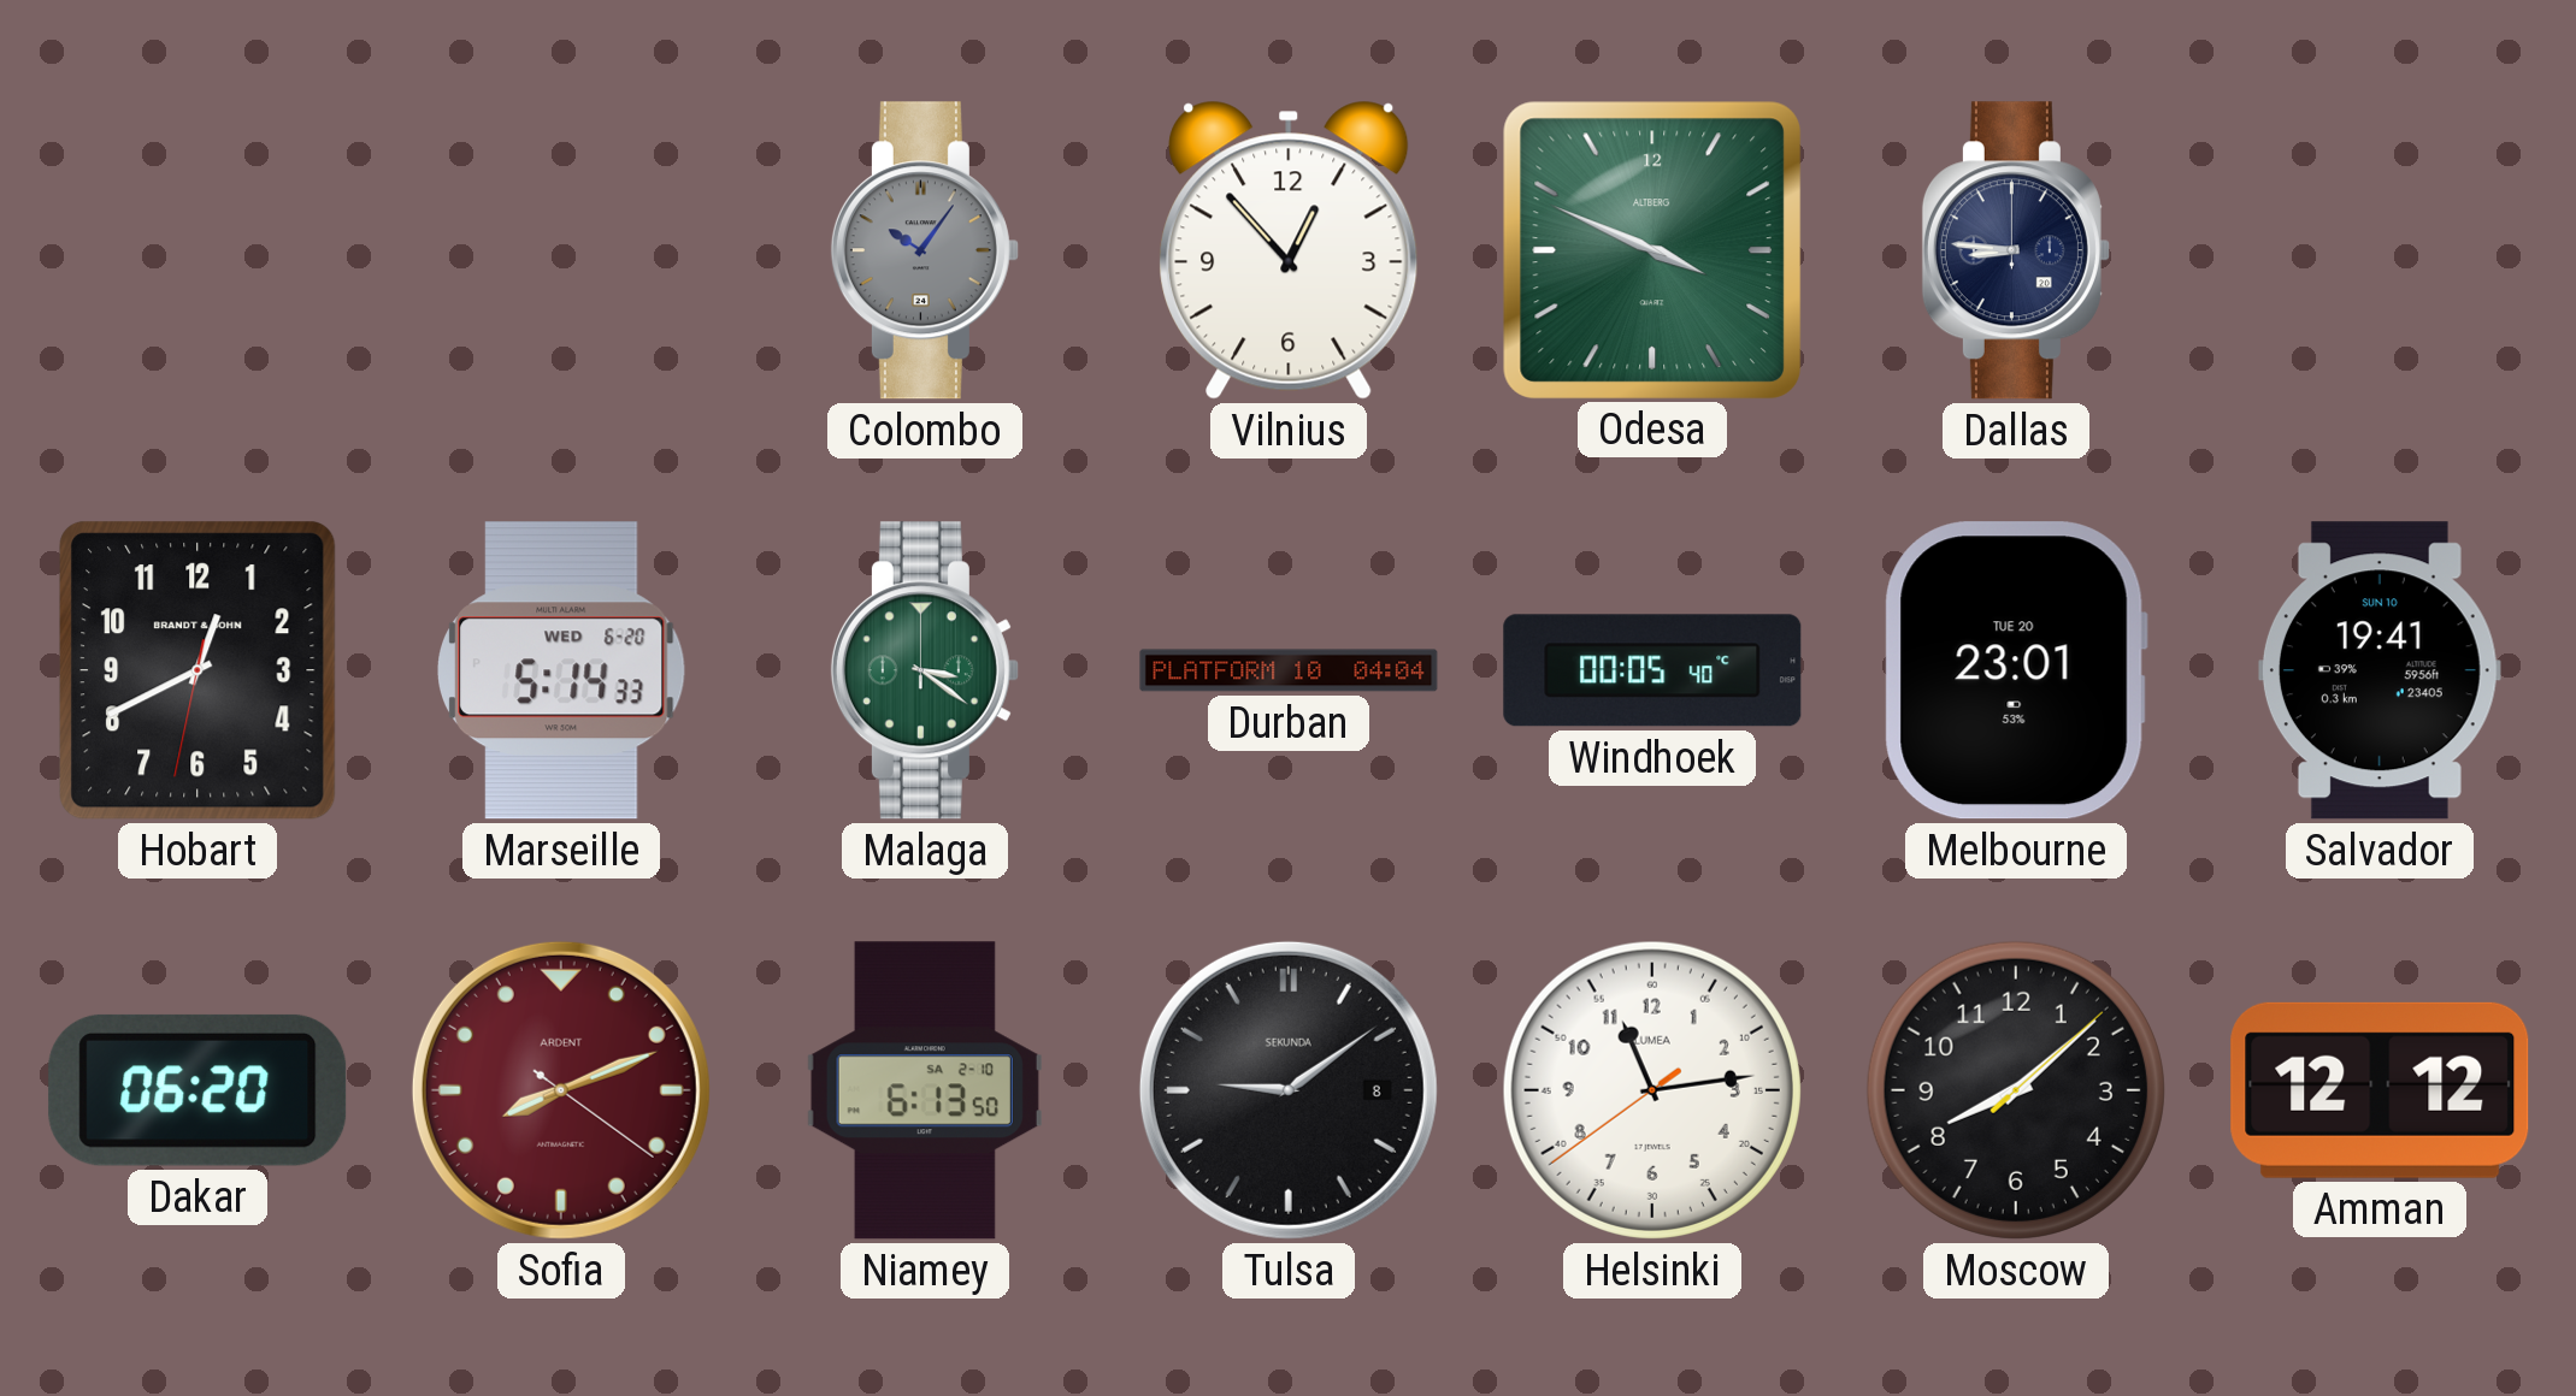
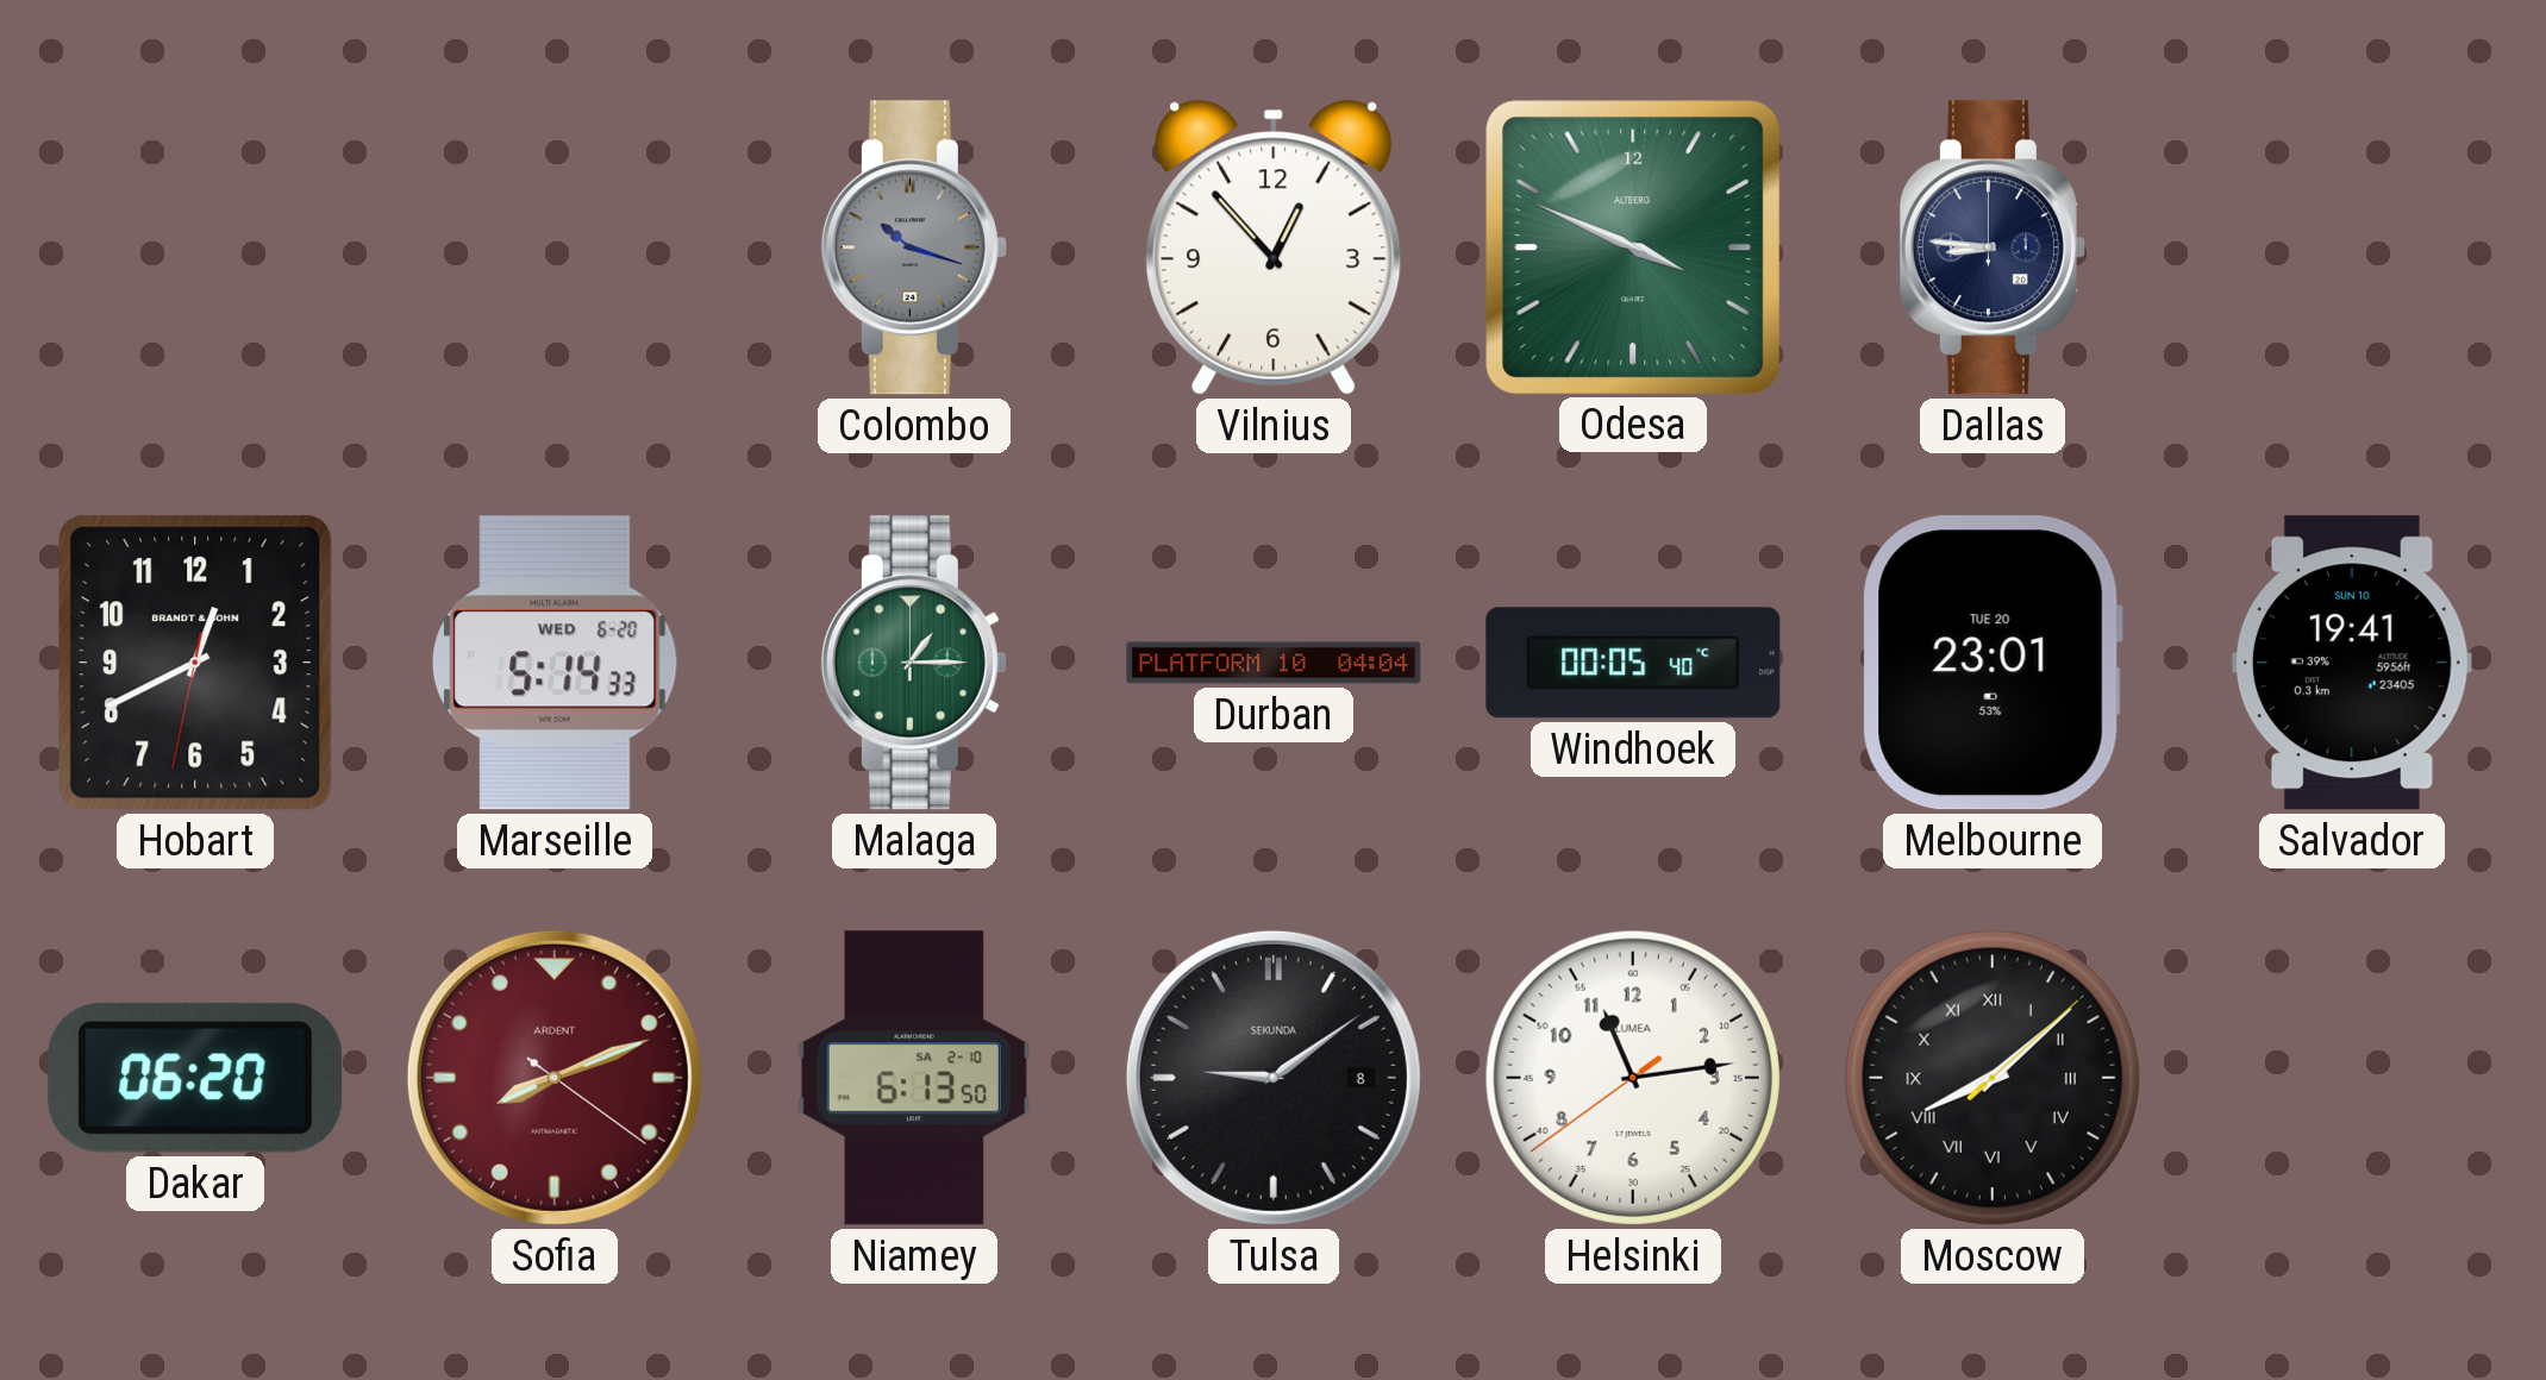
Colombo: 10:06 -> 10:18 (914, 247)
Malaga: 3:21 -> 1:15 (914, 663)
Moscow numerals: Arabic -> Roman (1993, 1078)
Amman: 12:12 -> none (2380, 1090)
